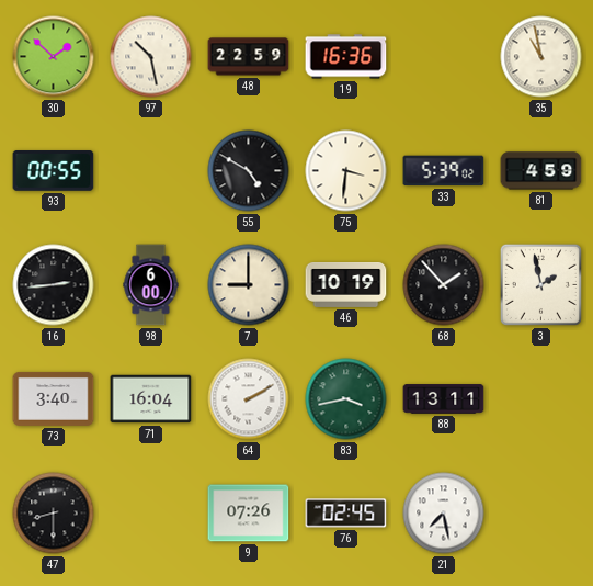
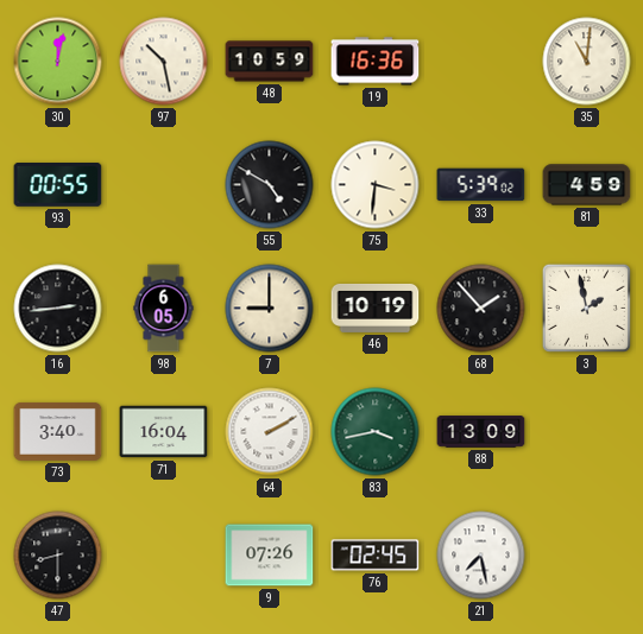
30: 1:52 -> 12:02 (58, 62)
48: 22:59 -> 10:59 (270, 62)
35: 10:58 -> 11:01 (587, 62)
98: 6:00 -> 6:05 (164, 309)
88: 13:11 -> 13:09 (481, 432)
